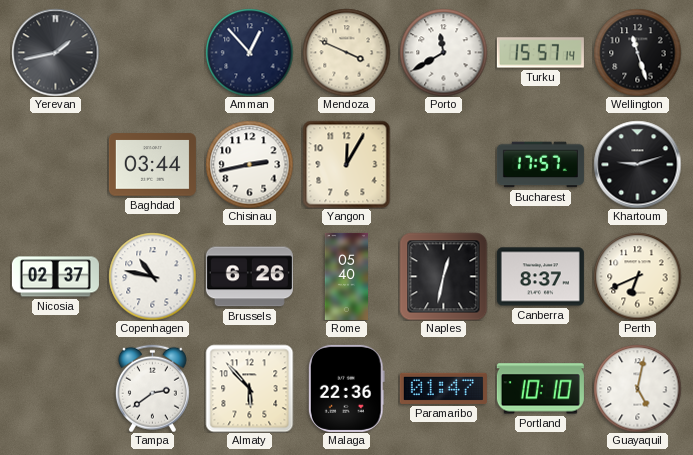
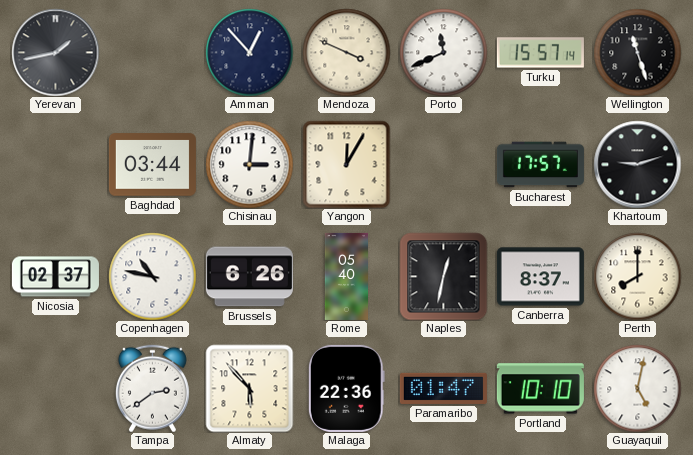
Porto: 11:40 -> 11:41 (443, 52)
Chisinau: 2:43 -> 3:01 (249, 164)
Perth: 6:41 -> 8:00 (637, 276)
